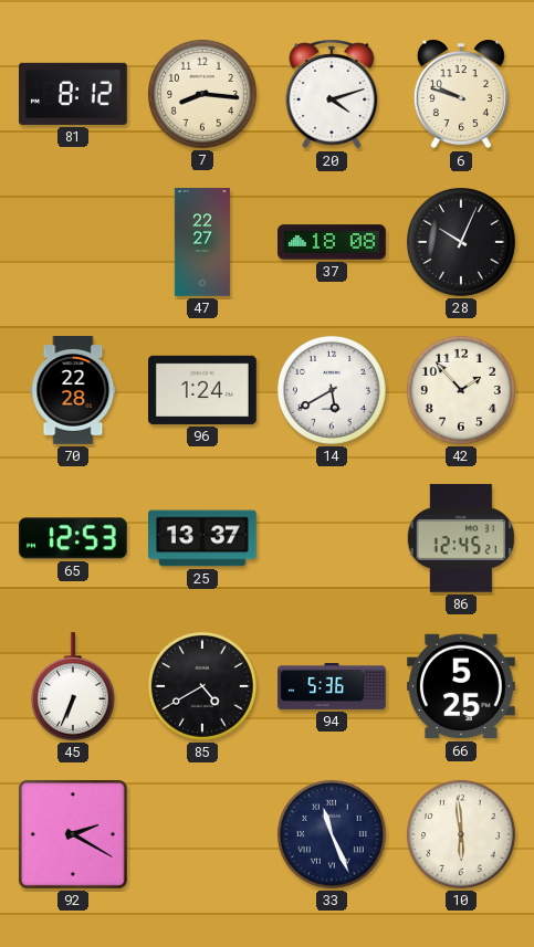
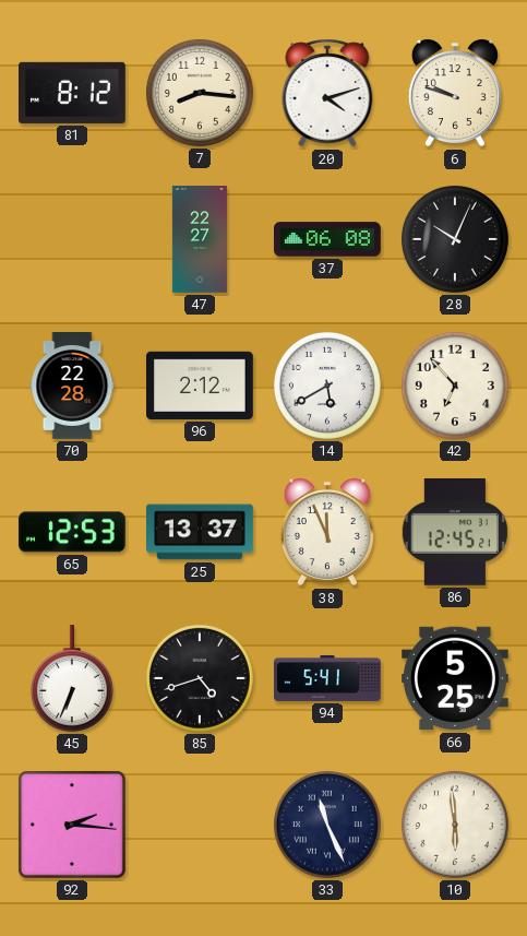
37: 18:08 -> 06:08 (328, 239)
96: 1:24 -> 2:12 (201, 386)
42: 1:53 -> 6:53 (455, 386)
38: none -> 11:56 (327, 532)
85: 4:40 -> 4:42 (200, 678)
94: 5:36 -> 5:41 (327, 678)
92: 2:20 -> 2:16 (72, 825)
